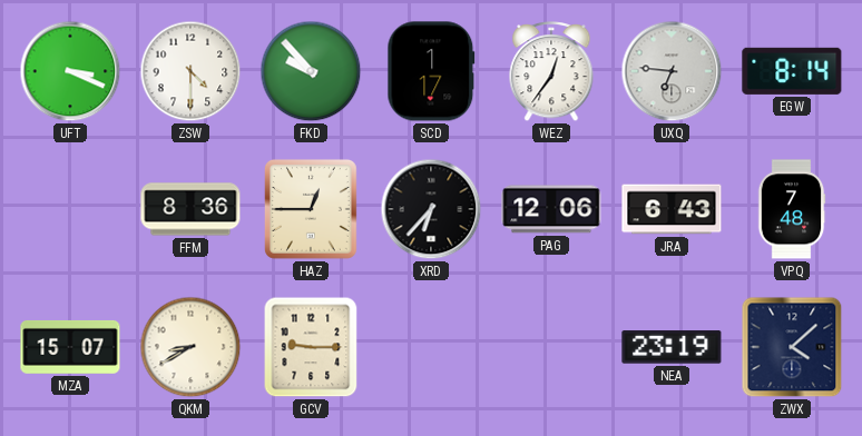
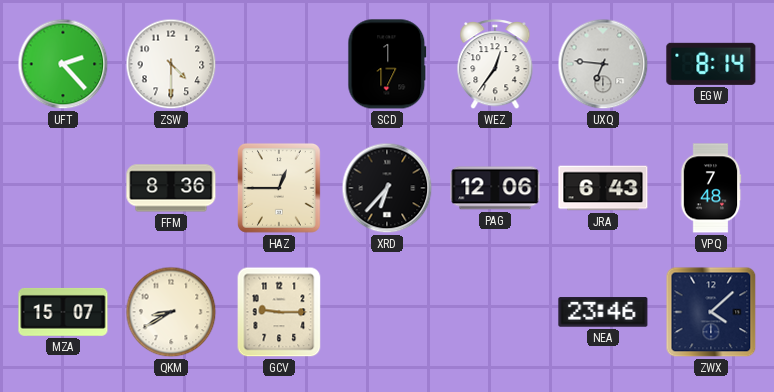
UFT: 3:19 -> 2:23 (63, 64)
FKD: 9:53 -> none (311, 71)
NEA: 23:19 -> 23:46 (603, 312)
